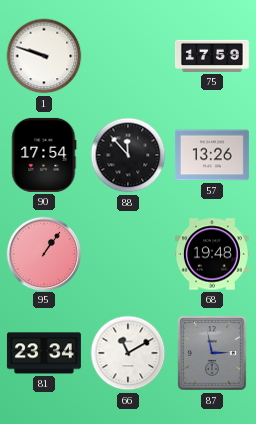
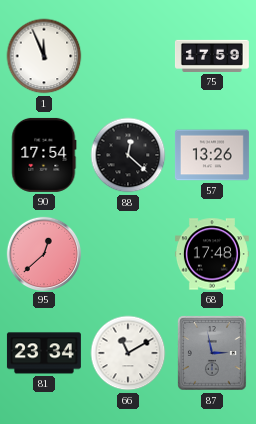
1: 9:48 -> 11:56 (44, 56)
88: 11:53 -> 12:22 (128, 155)
95: 1:06 -> 12:38 (43, 253)
68: 19:48 -> 17:48 (212, 254)
